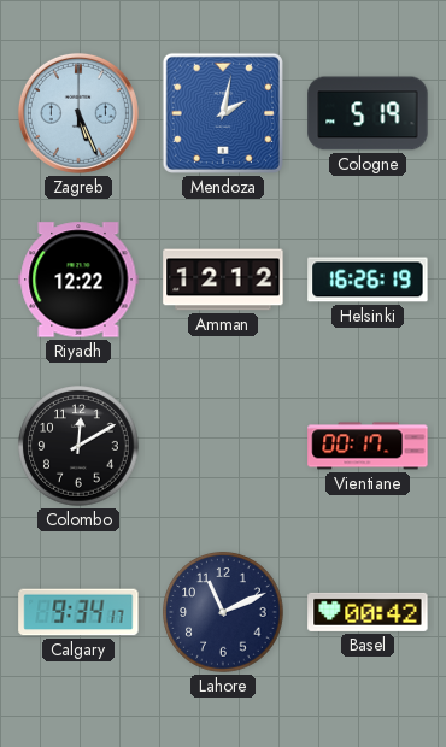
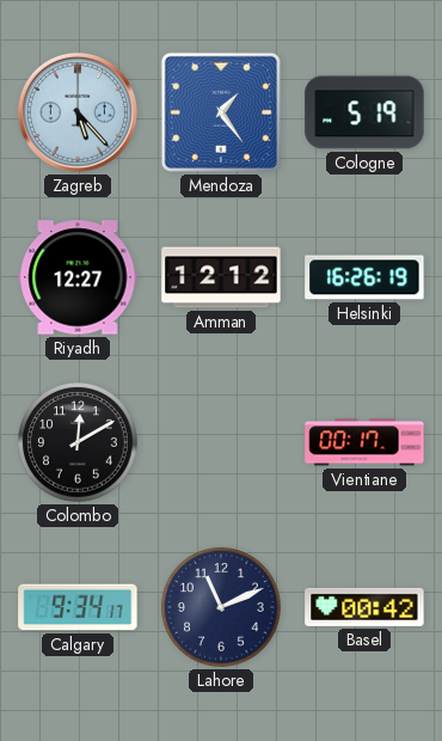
Zagreb: 5:26 -> 5:23 (78, 112)
Mendoza: 2:02 -> 1:24 (221, 112)
Riyadh: 12:22 -> 12:27 (78, 277)
